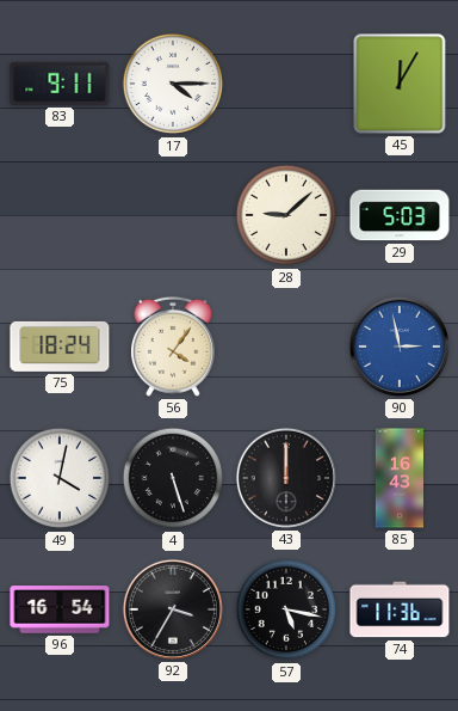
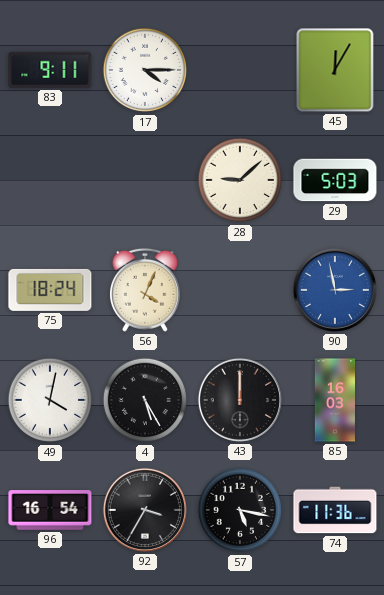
56: 4:06 -> 4:04 (145, 290)
4: 5:27 -> 5:25 (145, 400)
85: 16:43 -> 16:03 (334, 400)
